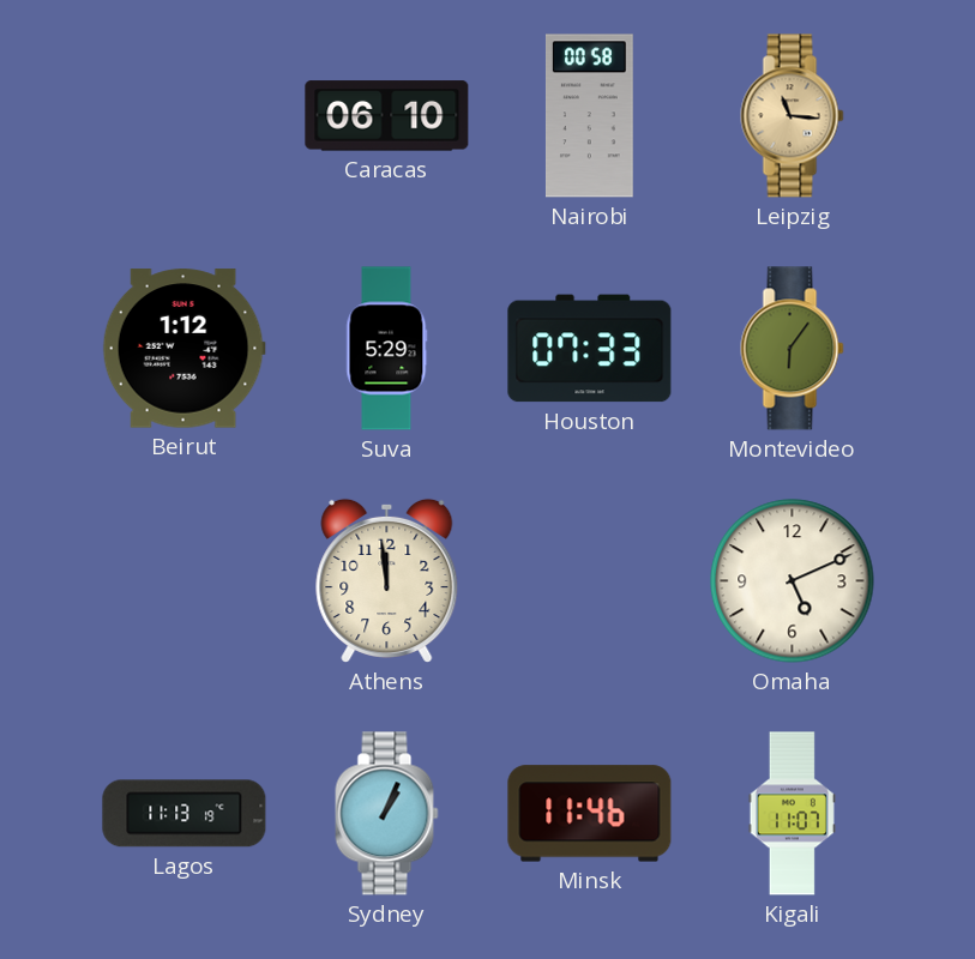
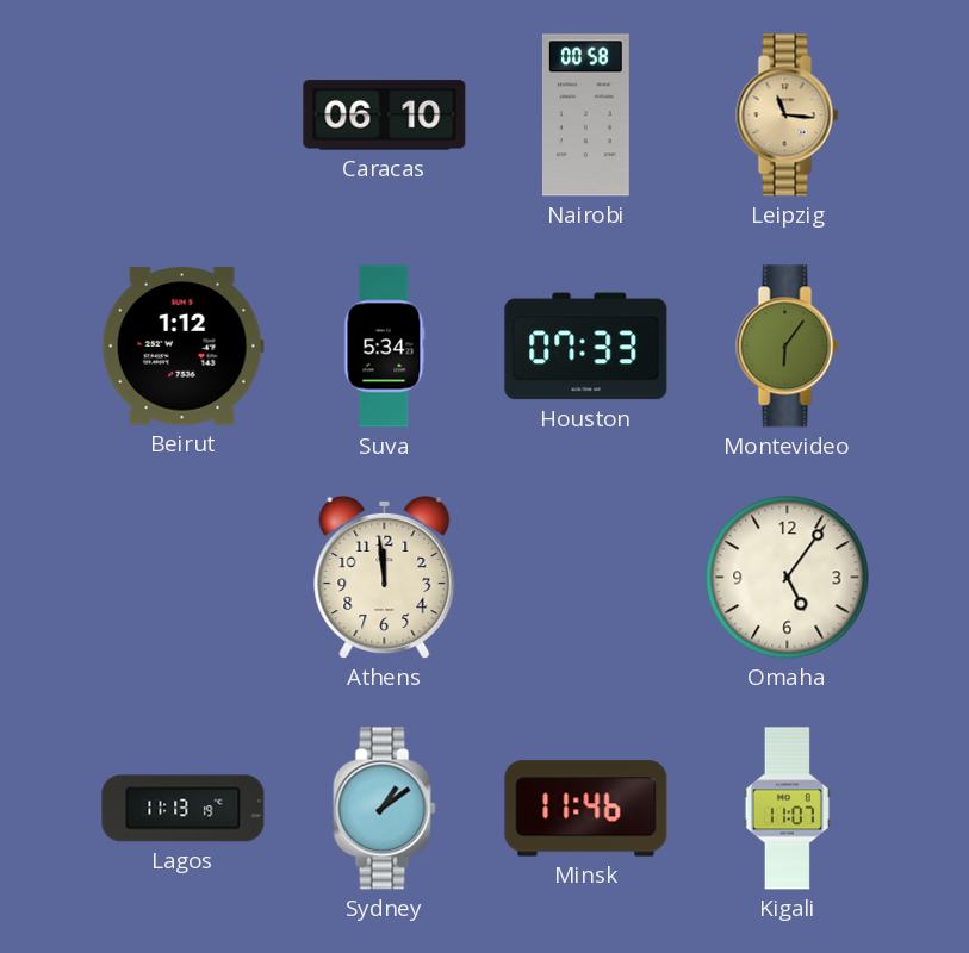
Suva: 5:29 -> 5:34 (385, 347)
Omaha: 5:11 -> 5:06 (788, 578)
Sydney: 1:04 -> 1:09 (385, 809)
